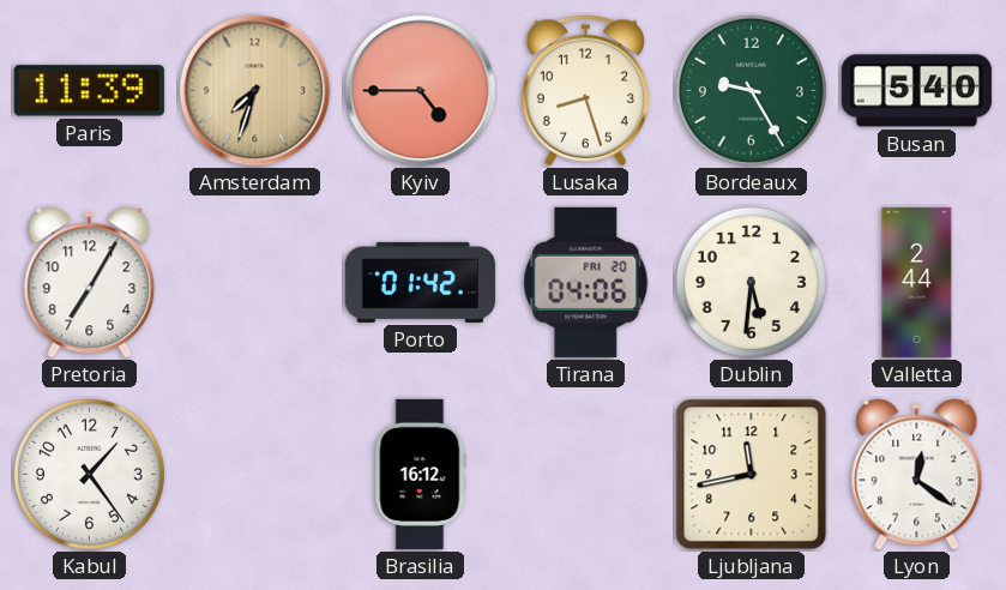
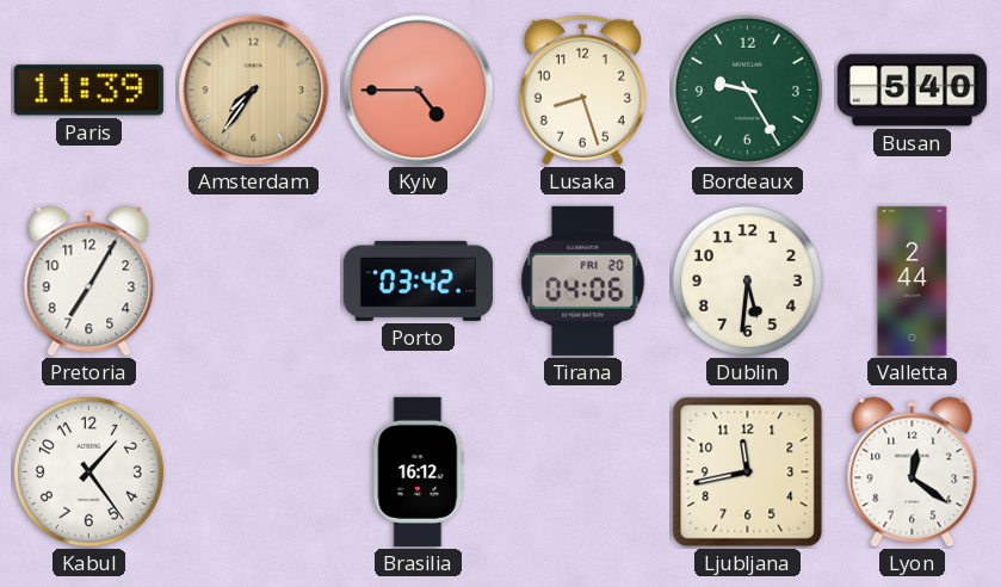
Amsterdam: 7:33 -> 7:36 (254, 91)
Porto: 01:42 -> 03:42 (418, 280)
